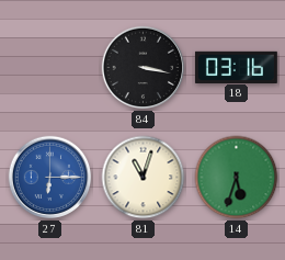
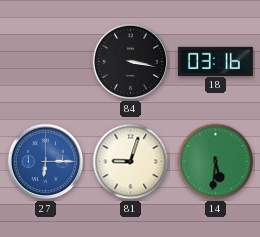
81: 11:03 -> 9:03 (131, 162)
14: 5:33 -> 5:31 (216, 162)
